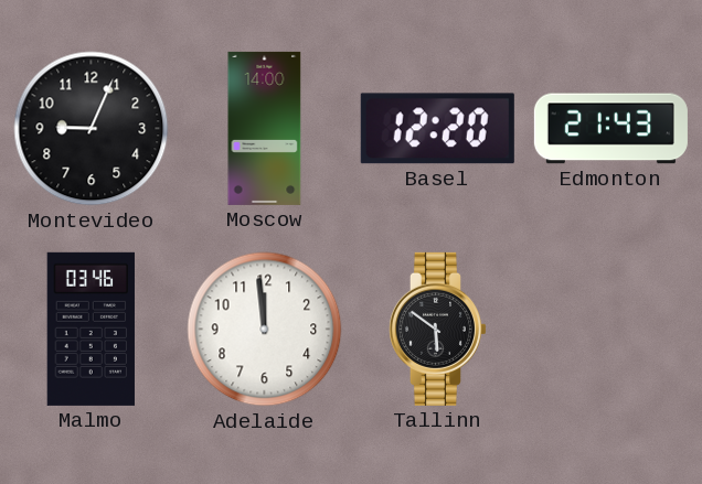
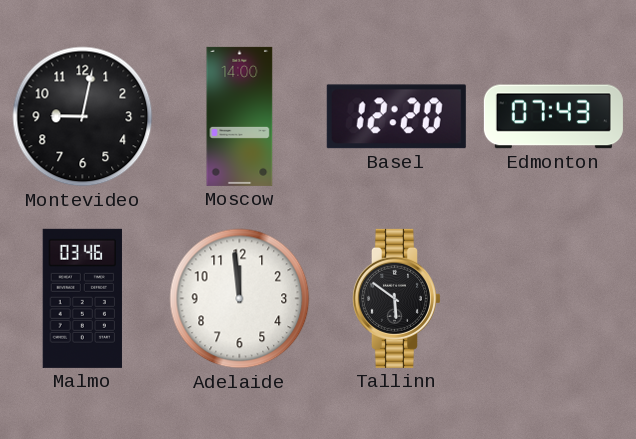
Montevideo: 9:04 -> 9:02 (83, 117)
Edmonton: 21:43 -> 07:43 (553, 117)
